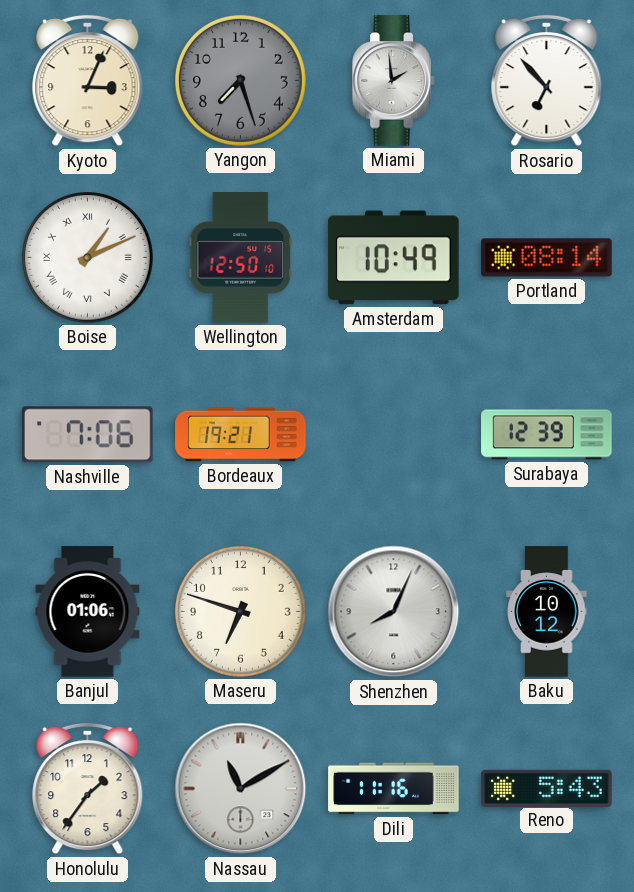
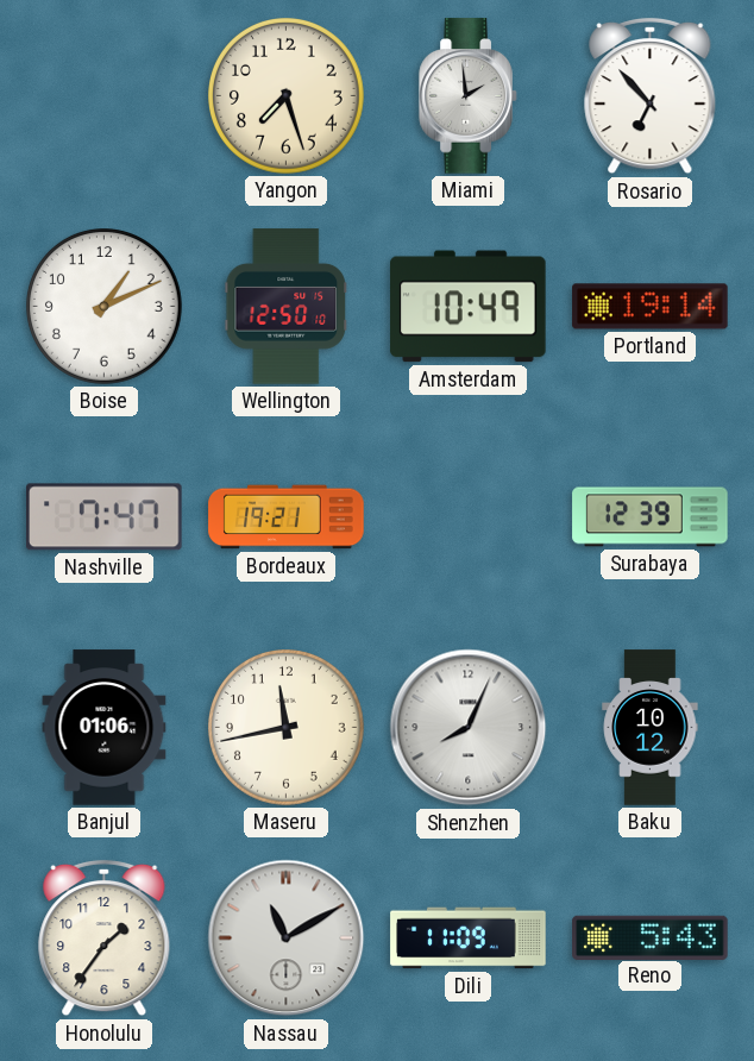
Kyoto: 3:04 -> none (88, 81)
Yangon dial: grey -> cream (287, 96)
Boise numerals: Roman -> Arabic (105, 307)
Portland: 08:14 -> 19:14 (651, 307)
Nashville: 7:06 -> 7:47 (105, 517)
Maseru: 6:48 -> 11:43 (287, 728)
Dili: 11:16 -> 11:09 (469, 938)
